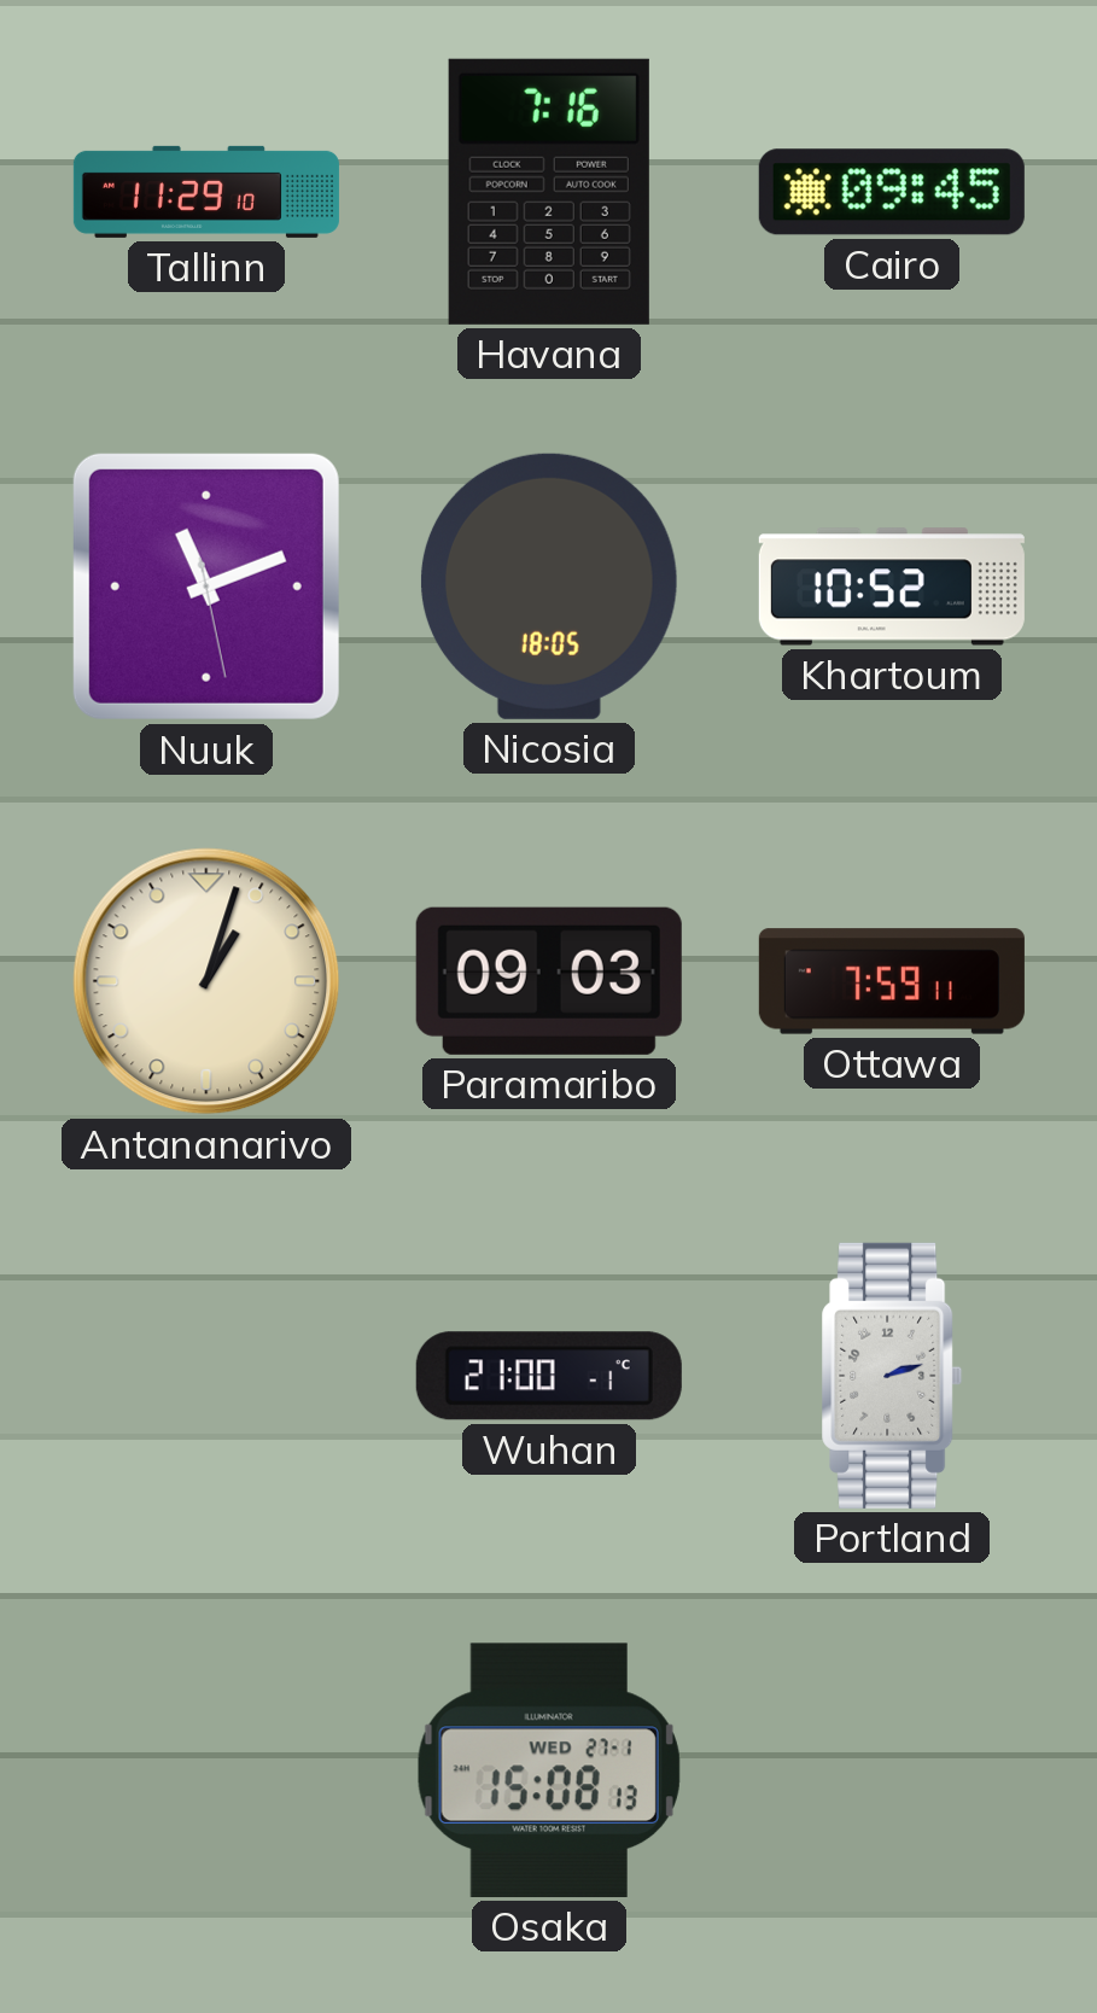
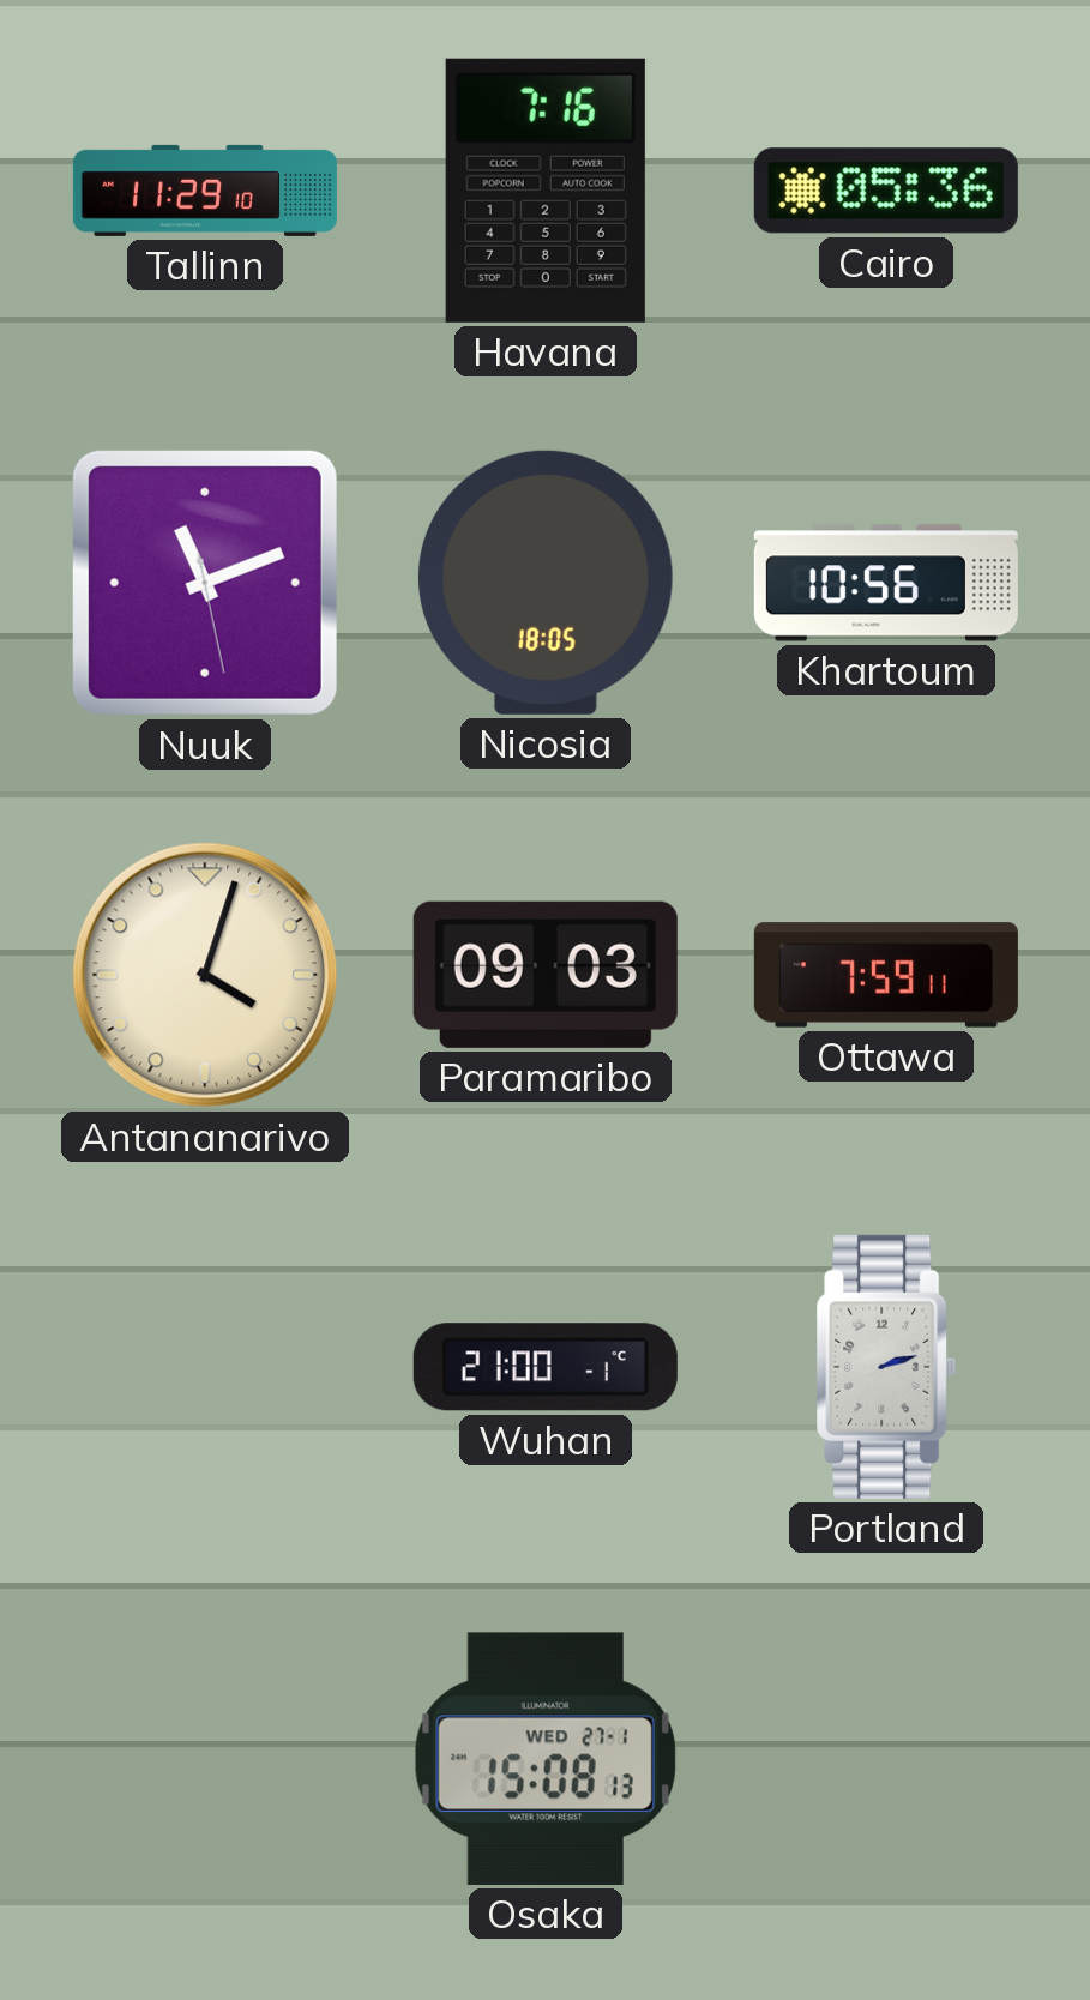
Cairo: 09:45 -> 05:36 (886, 191)
Khartoum: 10:52 -> 10:56 (886, 583)
Antananarivo: 1:03 -> 4:03 (205, 975)
